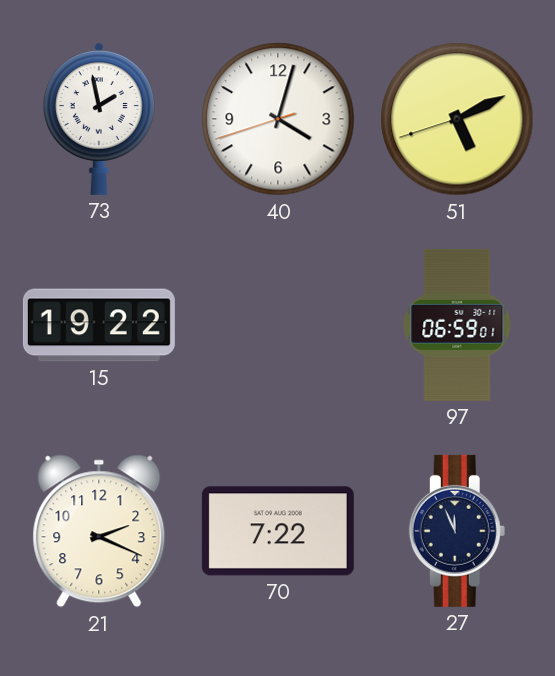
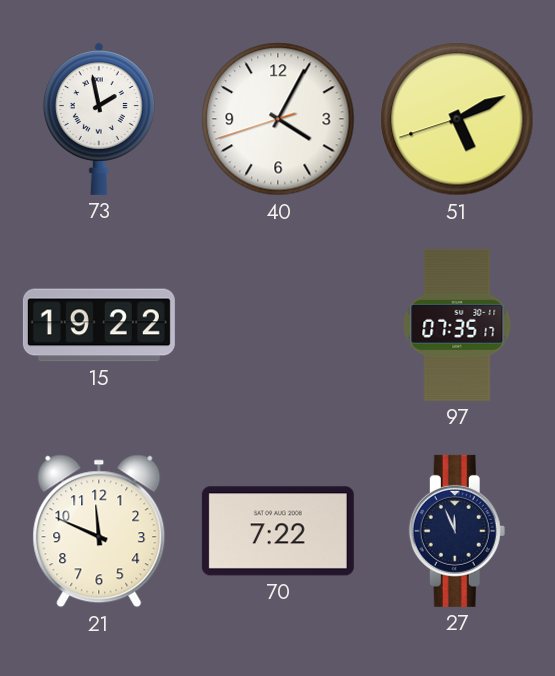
40: 4:02 -> 4:04 (278, 119)
97: 06:59 -> 07:35 (457, 325)
21: 2:19 -> 11:49 (99, 531)
